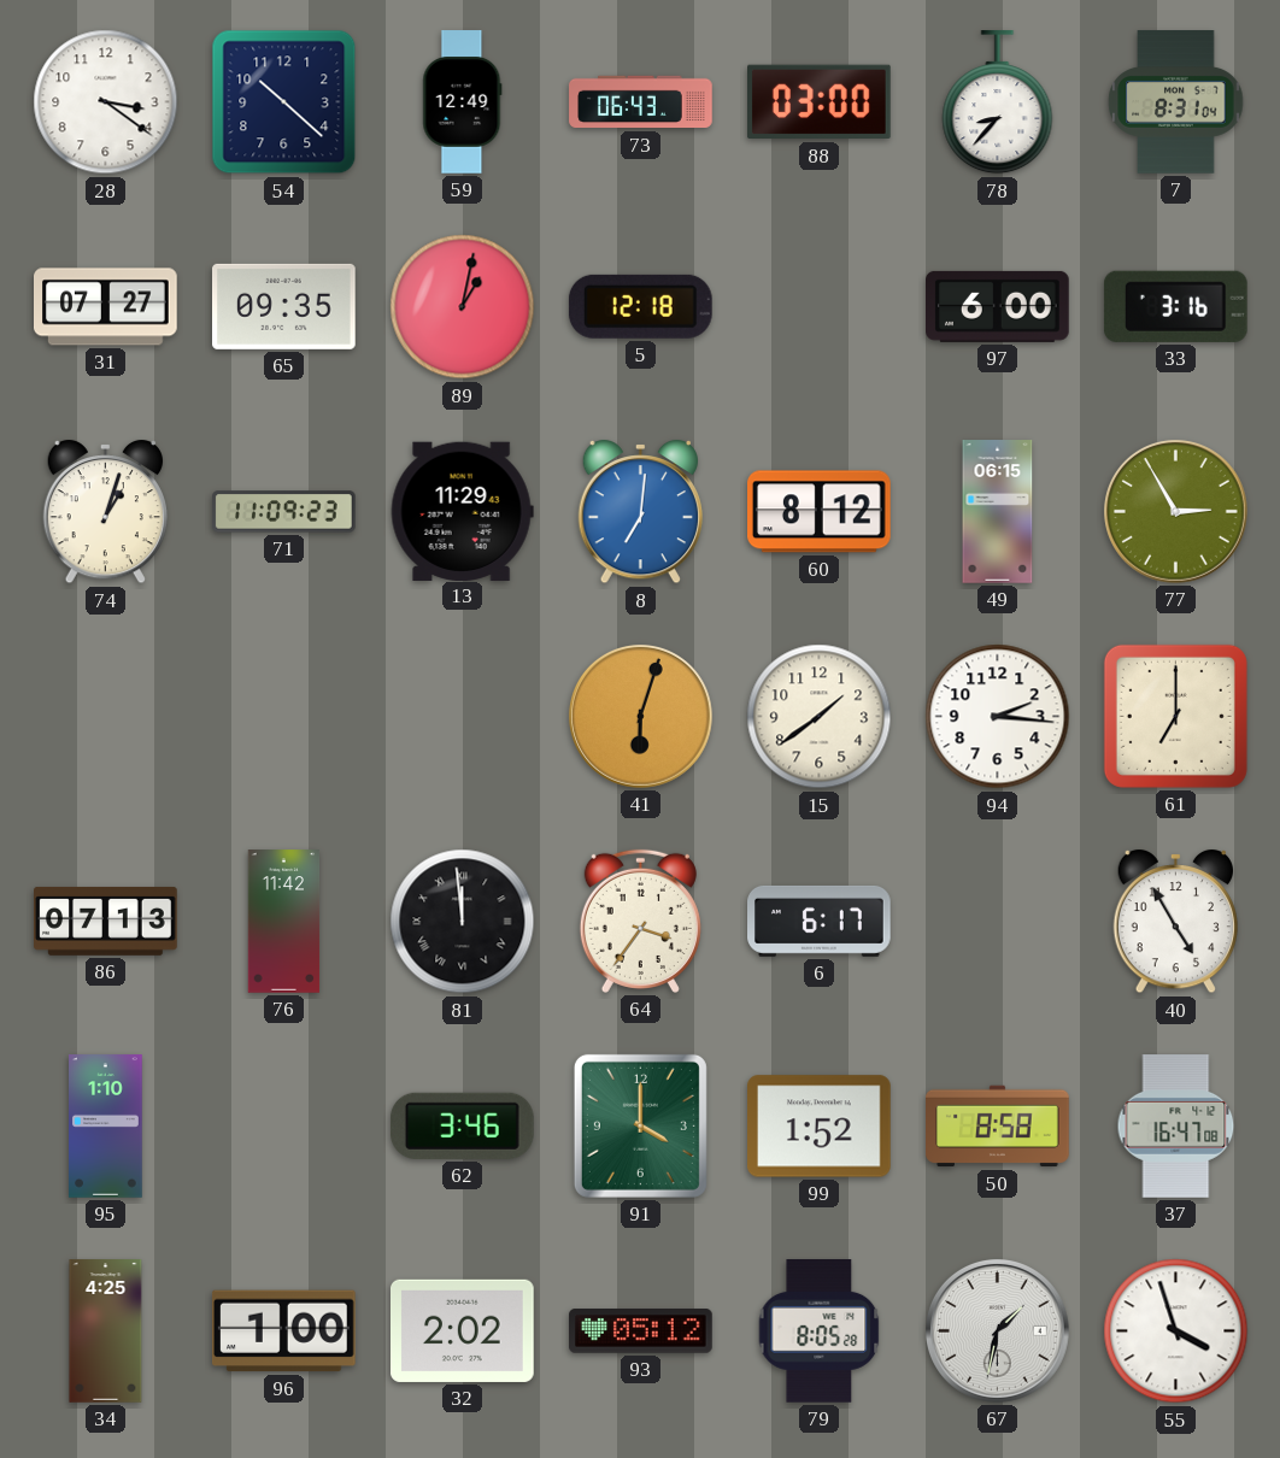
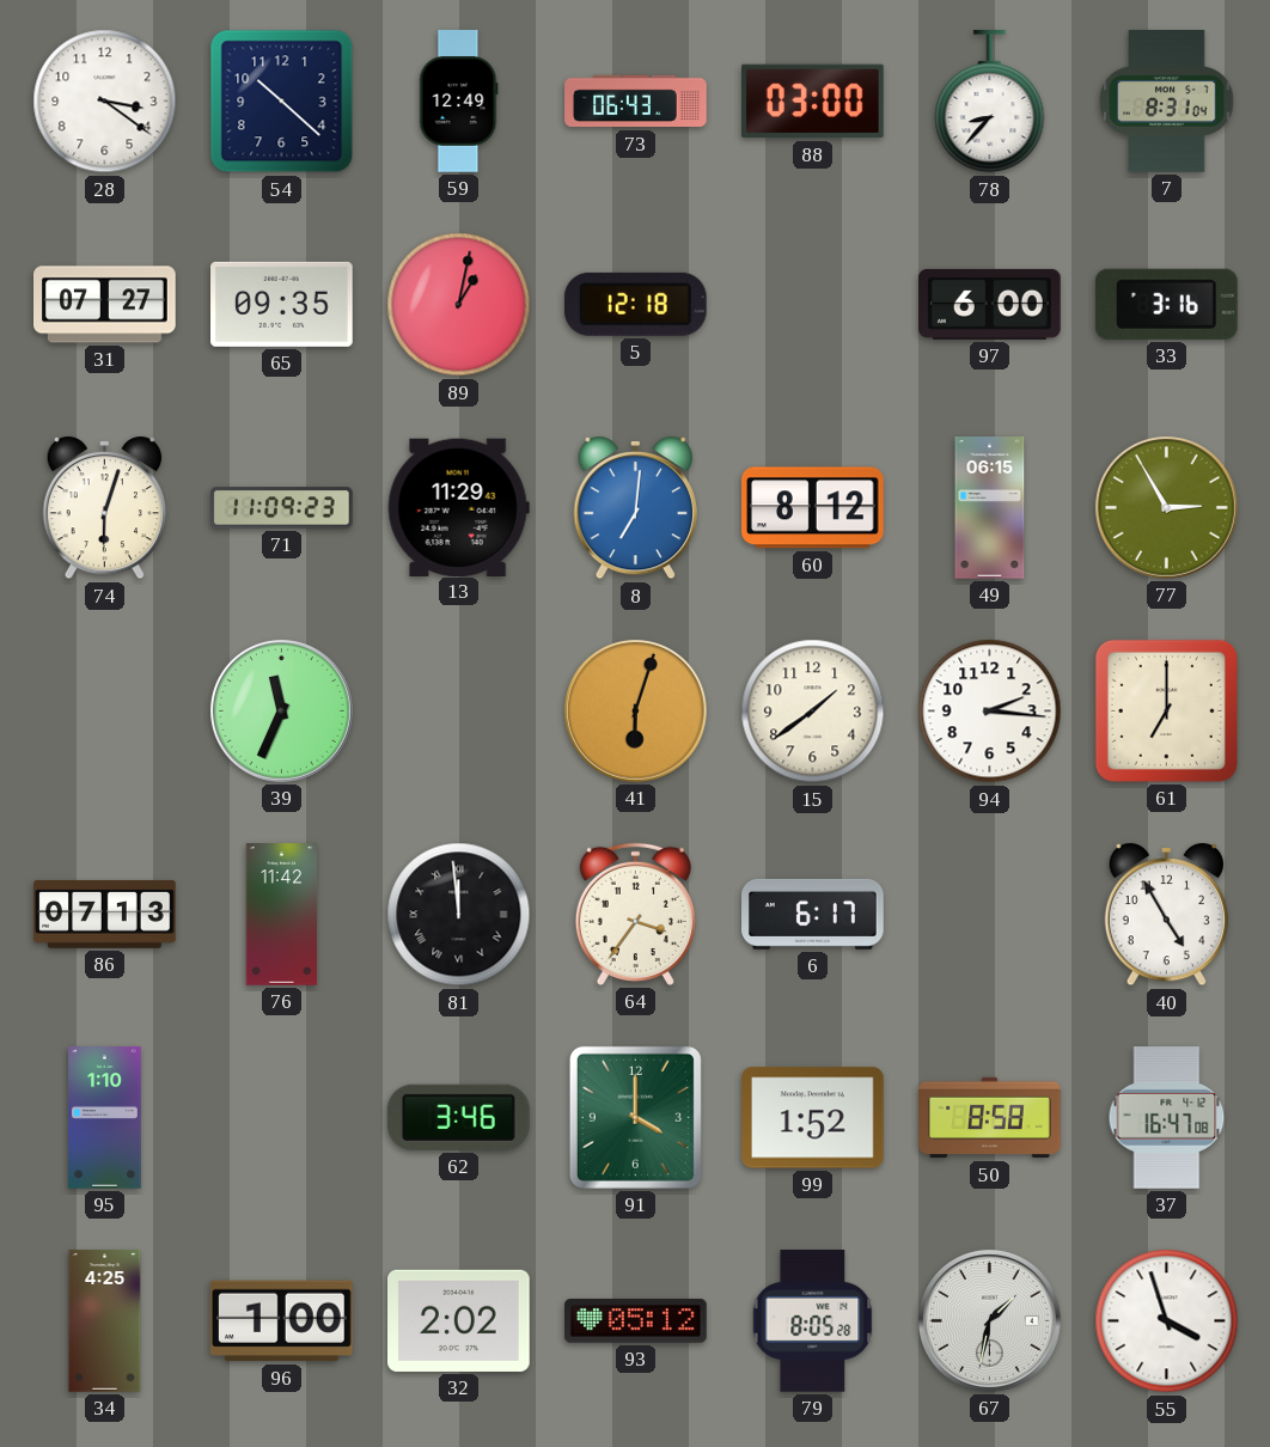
74: 1:03 -> 6:03 (104, 508)
39: none -> 11:34 (281, 710)
